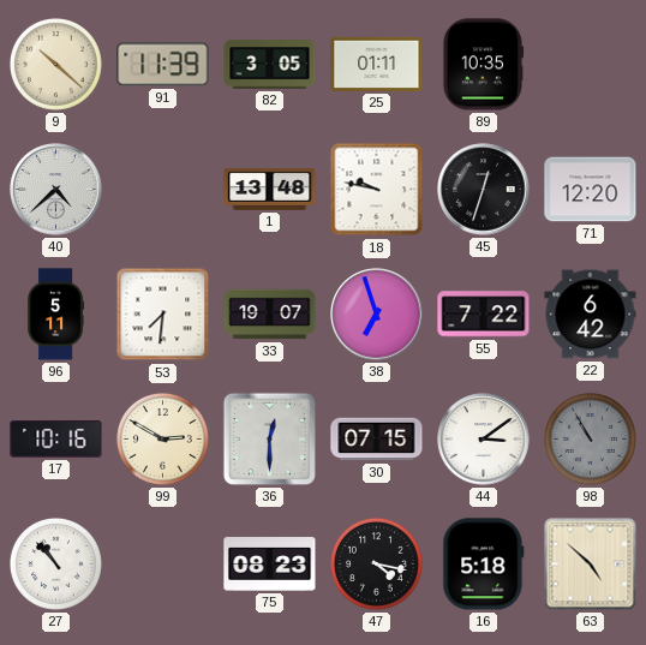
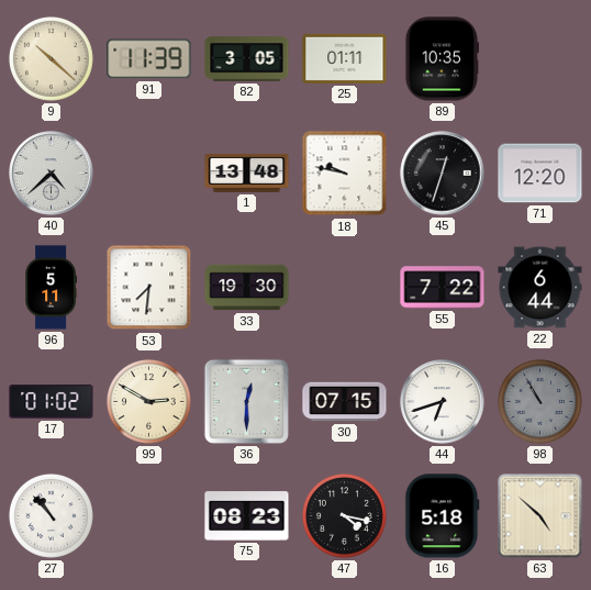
33: 19:07 -> 19:30 (247, 288)
38: 6:57 -> none (377, 315)
22: 6:42 -> 6:44 (540, 288)
17: 10:16 -> 01:02 (52, 402)
44: 3:09 -> 6:42 (443, 402)
